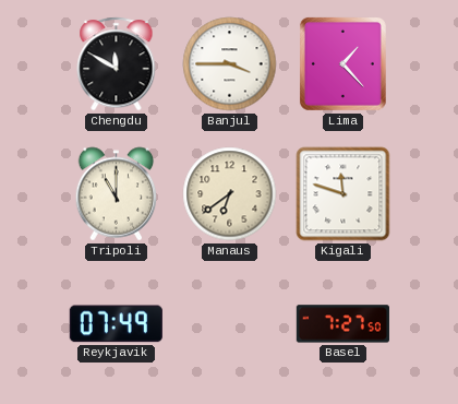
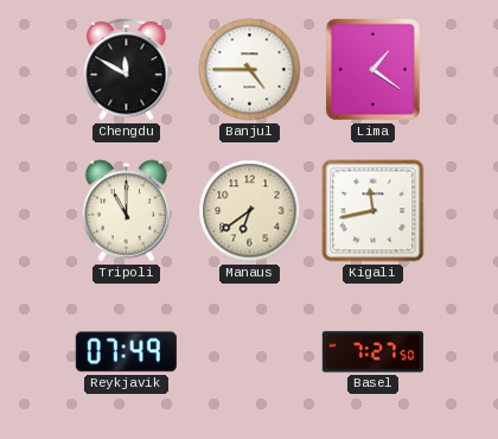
Banjul: 3:45 -> 4:45 (250, 70)
Lima: 1:23 -> 1:21 (372, 69)
Kigali: 11:48 -> 11:43 (373, 211)
